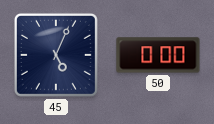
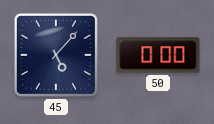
45: 5:04 -> 5:07 (56, 55)
